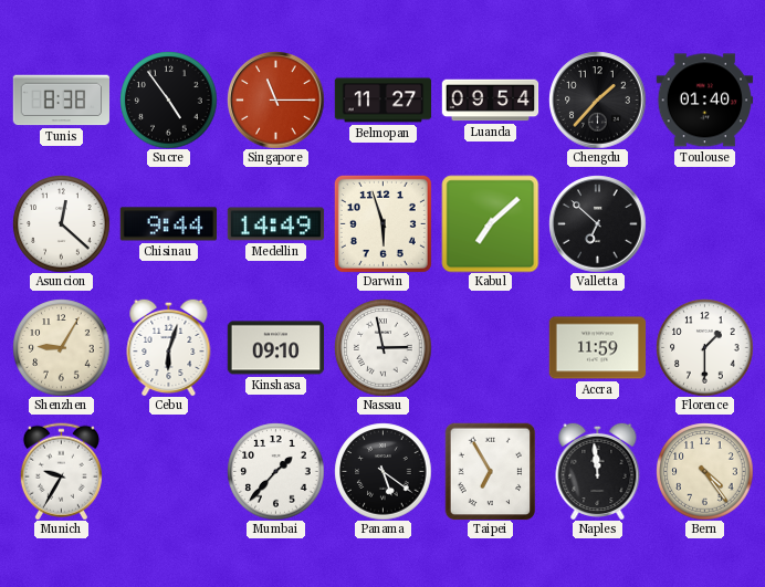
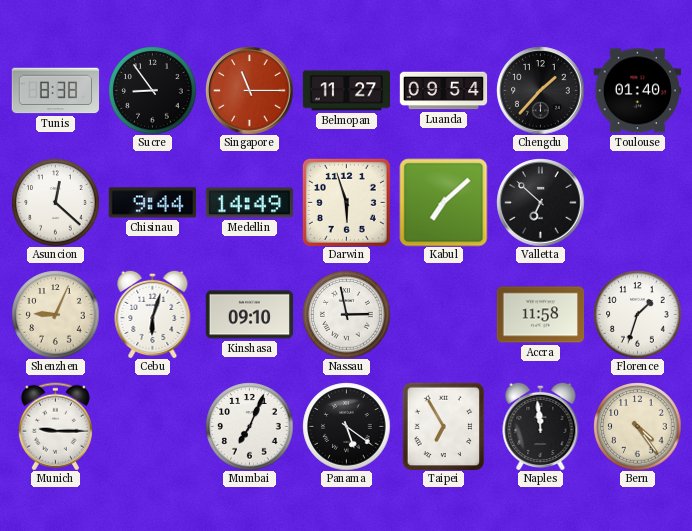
Sucre: 4:54 -> 8:54 (152, 90)
Shenzhen: 9:05 -> 9:04 (55, 314)
Accra: 11:59 -> 11:58 (540, 315)
Florence: 1:30 -> 1:33 (637, 314)
Munich: 9:35 -> 9:15 (55, 426)
Mumbai: 1:37 -> 7:04 (249, 426)
